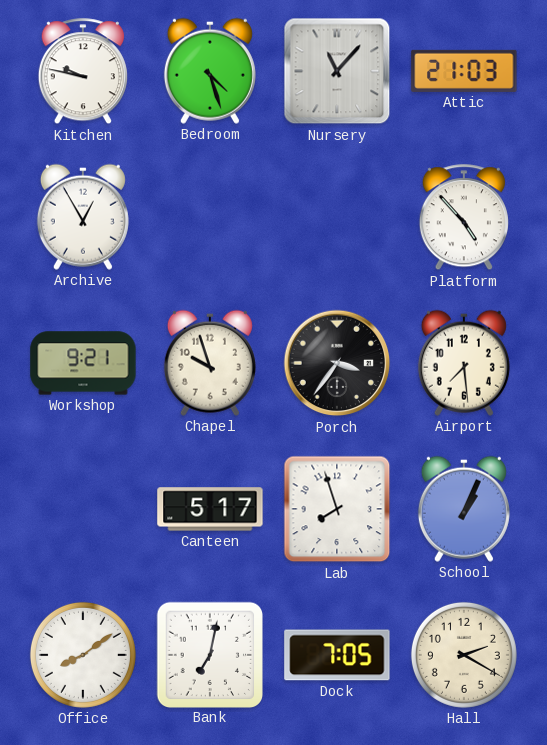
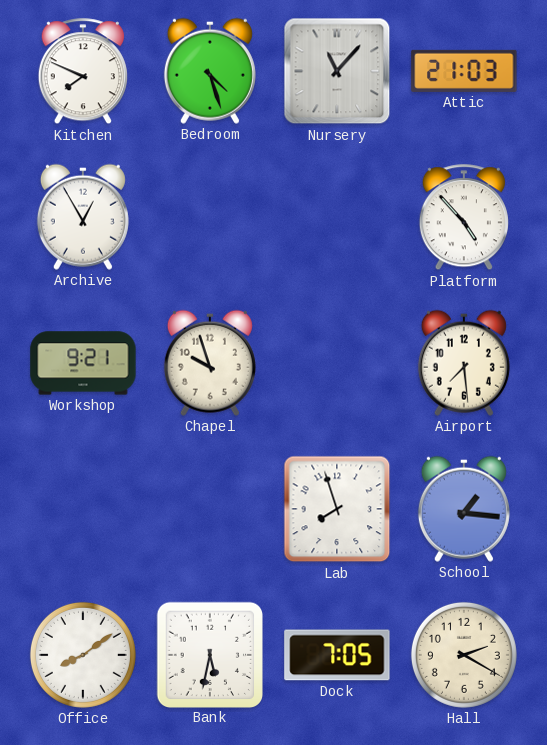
Kitchen: 9:47 -> 7:49 (83, 72)
Porch: 3:36 -> none (337, 363)
Canteen: 5:17 -> none (210, 509)
School: 1:04 -> 1:16 (464, 509)
Bank: 7:02 -> 5:32 (209, 654)
